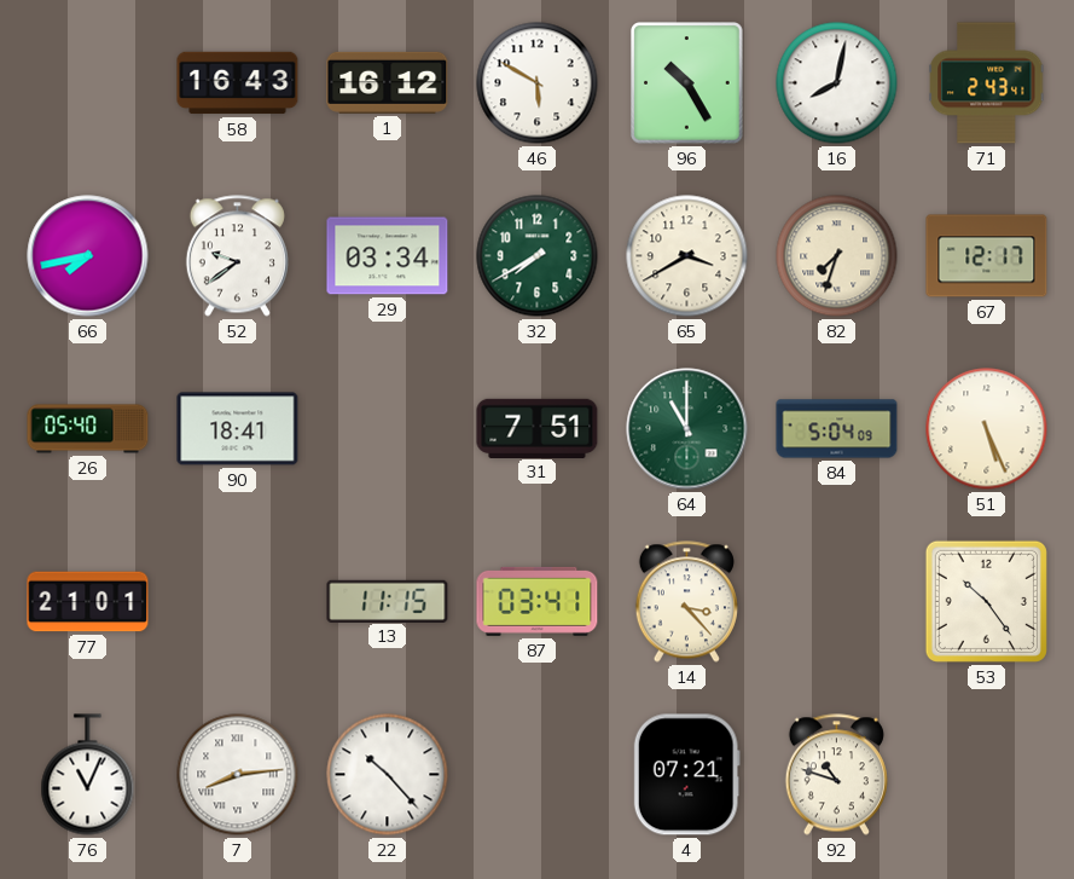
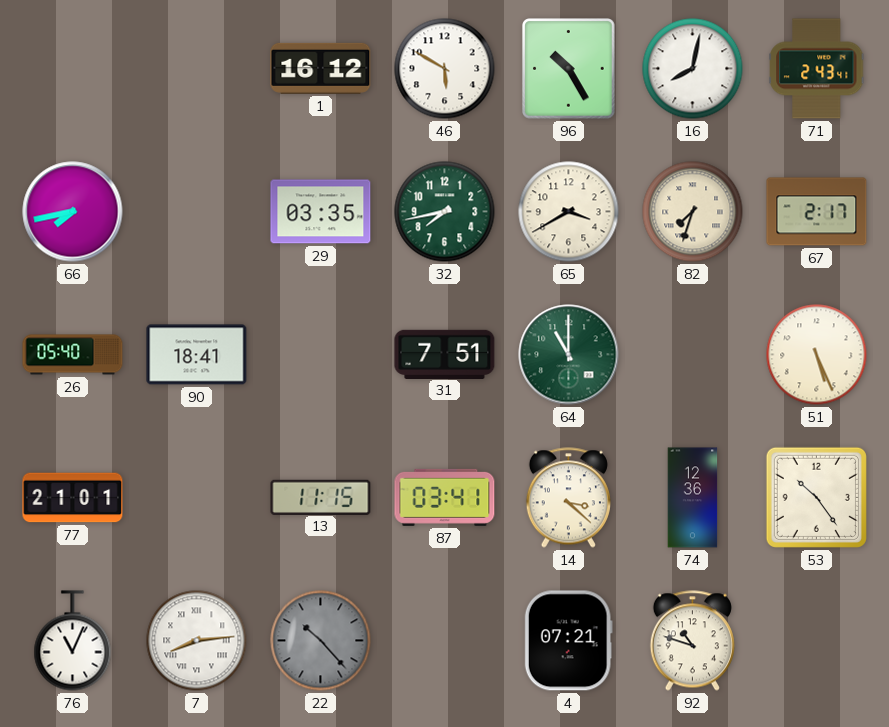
58: 16:43 -> none (238, 83)
52: 9:39 -> none (237, 256)
29: 03:34 -> 03:35 (321, 212)
32: 7:40 -> 7:43 (445, 212)
67: 12:17 -> 2:17 (817, 212)
84: 5:04 -> none (837, 429)
14: 3:23 -> 3:22 (568, 498)
74: none -> 12:36 (693, 498)
22 dial: white -> grey (321, 641)
